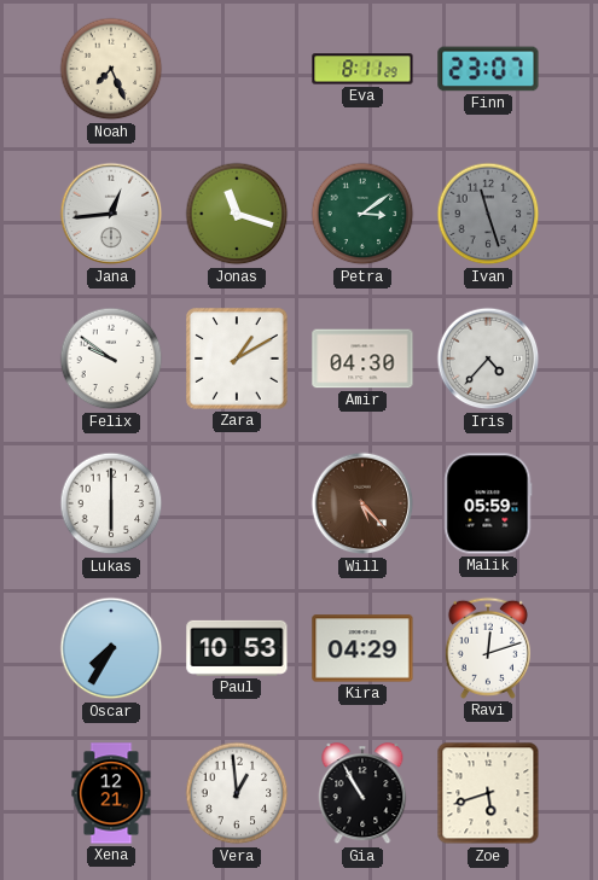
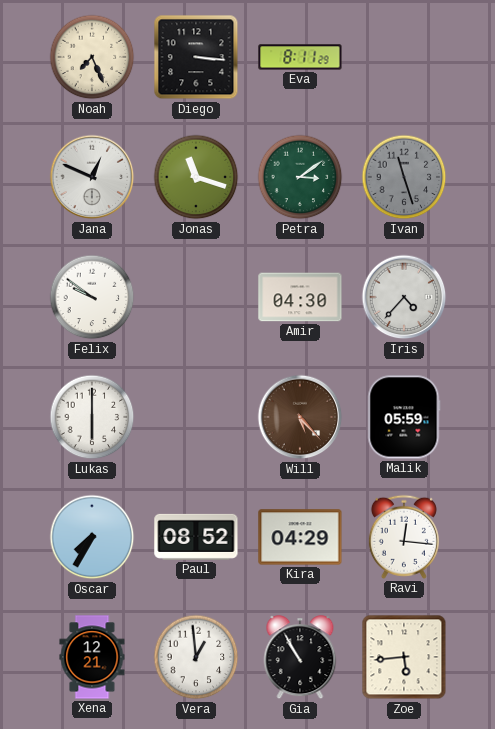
Diego: none -> 3:16 (196, 57)
Finn: 23:07 -> none (488, 69)
Jana: 12:44 -> 12:49 (92, 177)
Zara: 1:10 -> none (237, 359)
Paul: 10:53 -> 08:52 (196, 537)
Ravi: 12:12 -> 12:16 (404, 537)
Zoe: 5:42 -> 5:44 (404, 657)
